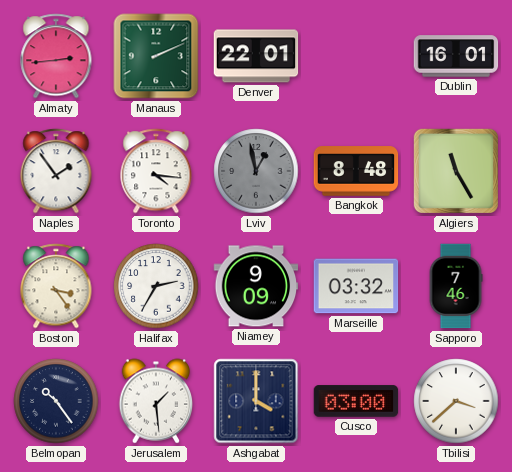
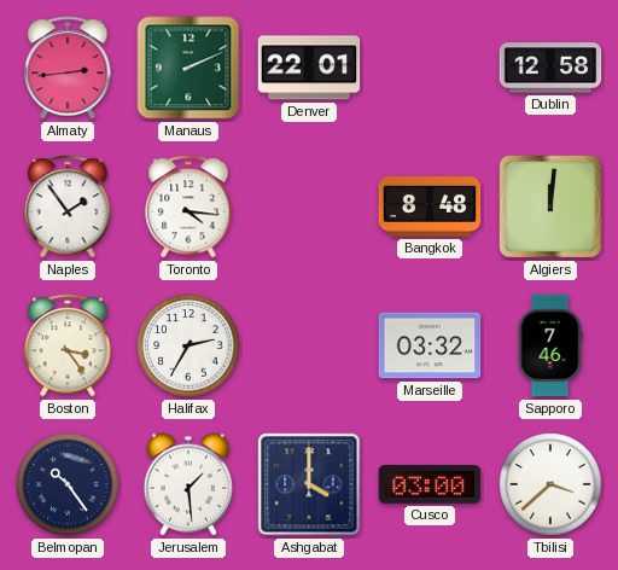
Dublin: 16:01 -> 12:58 (550, 68)
Lviv: 12:58 -> none (256, 171)
Algiers: 11:25 -> 12:01 (550, 207)
Niamey: 9:09 -> none (256, 286)
